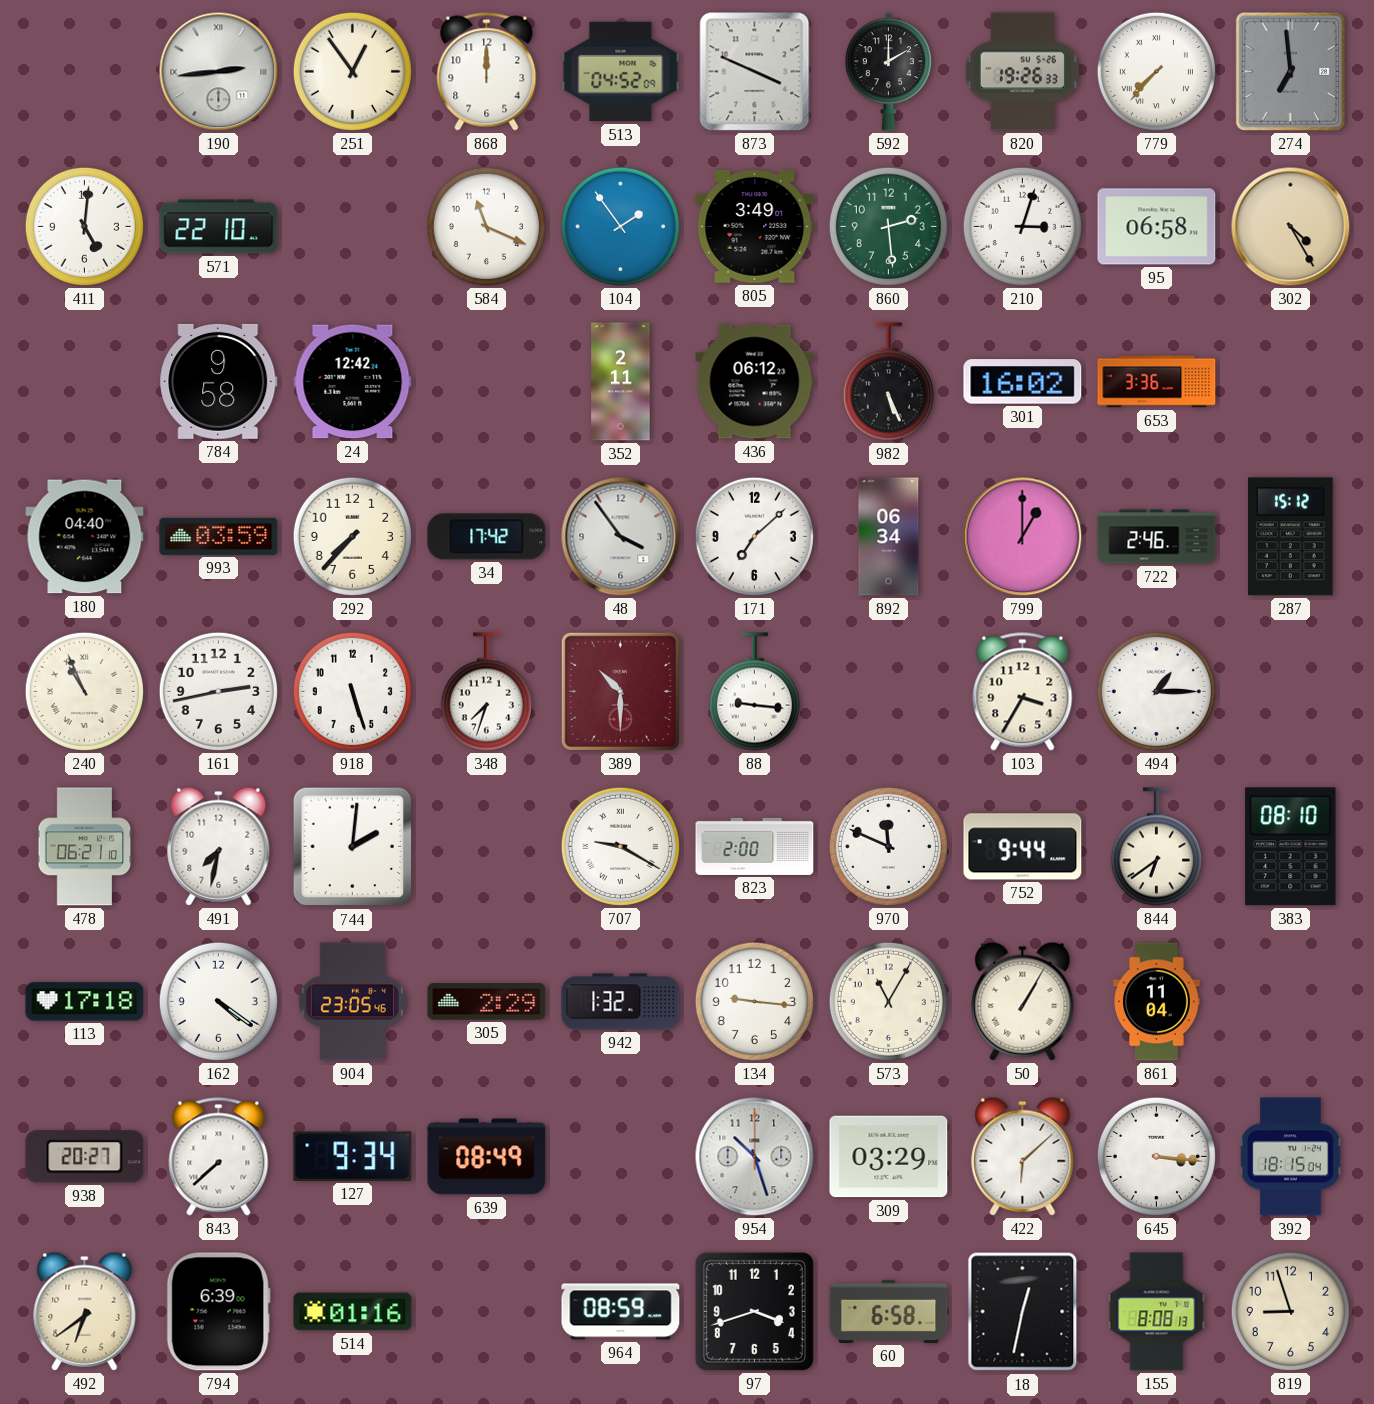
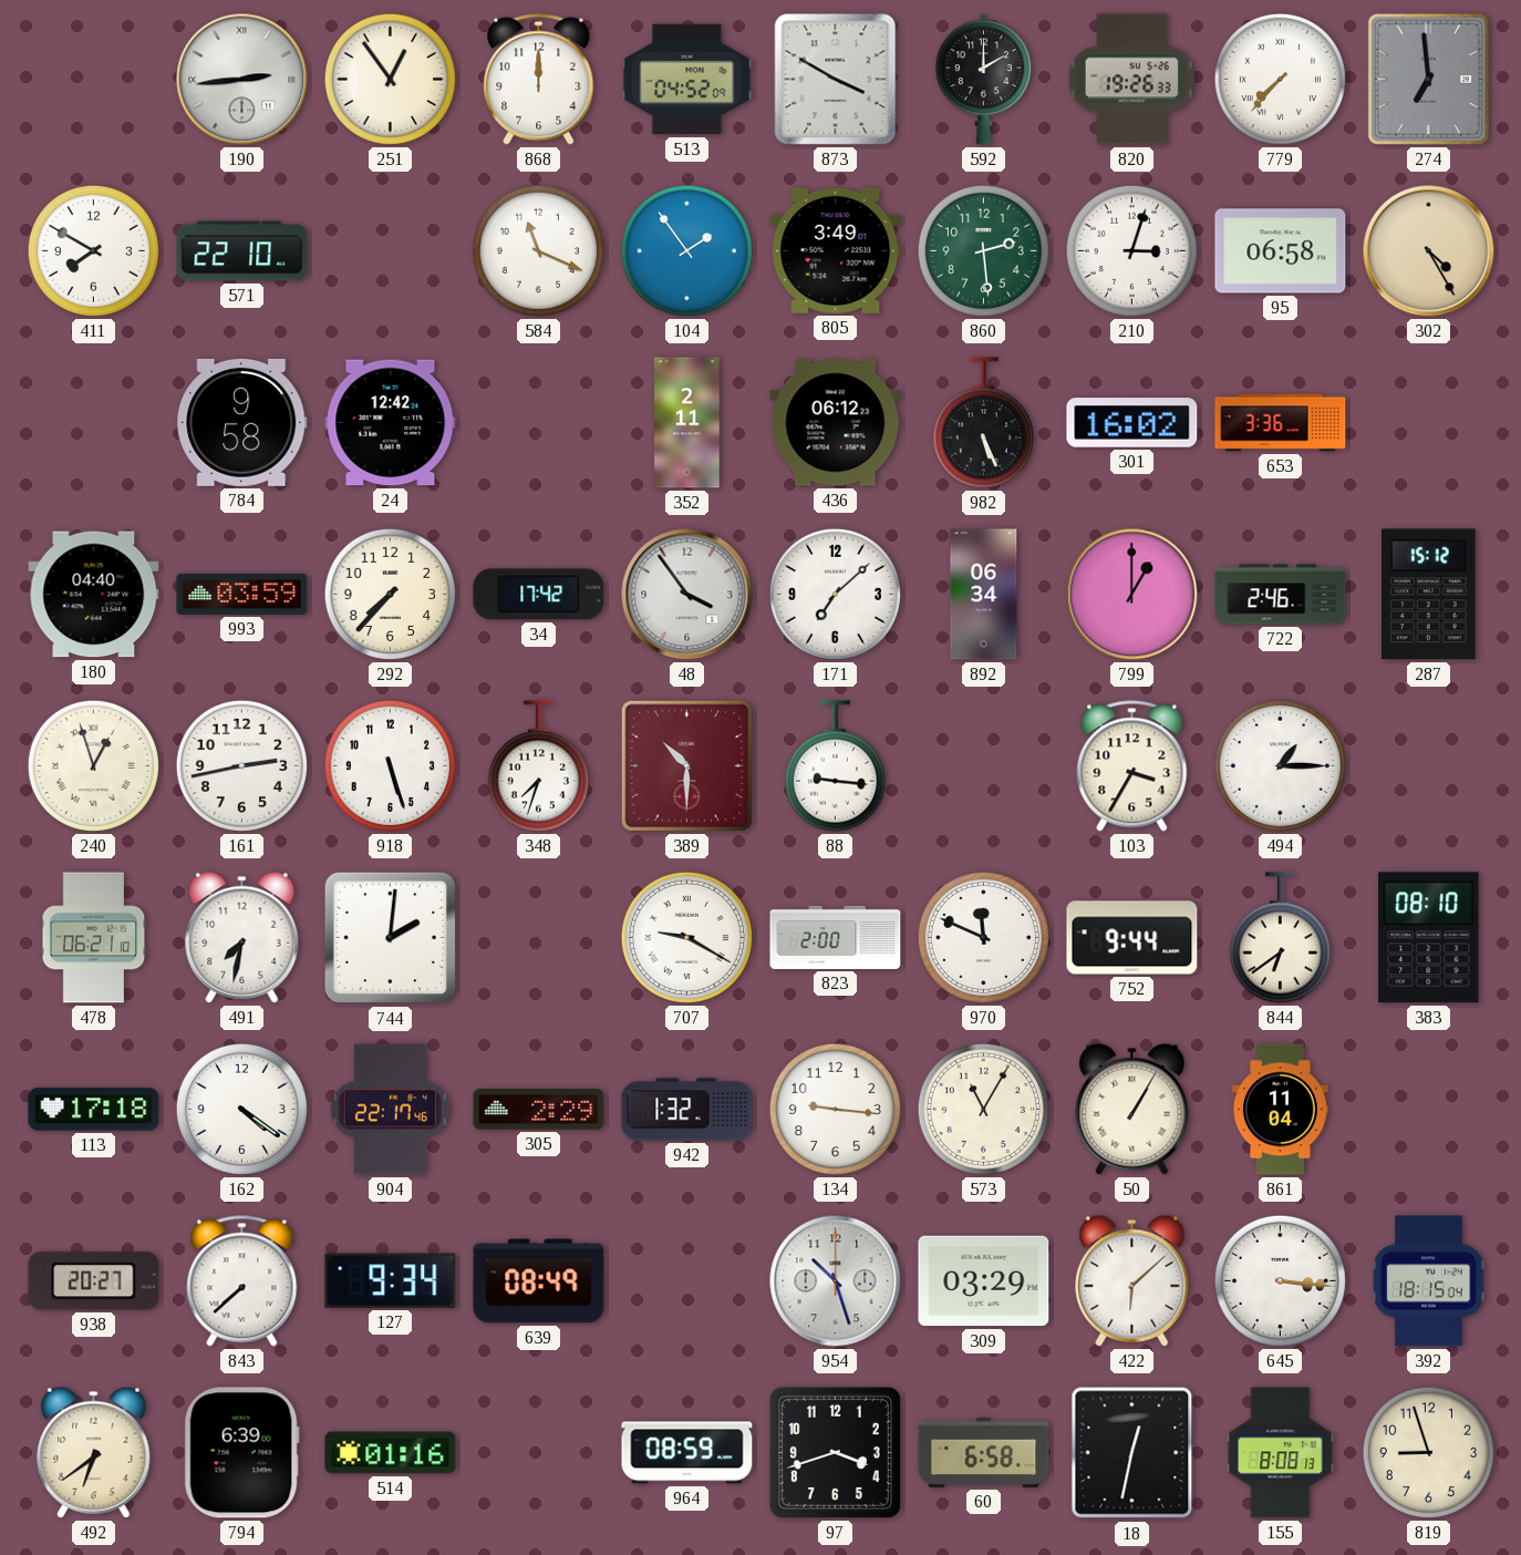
873: 3:49 -> 3:50 (836, 80)
411: 5:01 -> 7:50 (93, 250)
240: 10:56 -> 12:57 (93, 765)
904: 23:05 -> 22:17 (390, 1110)
